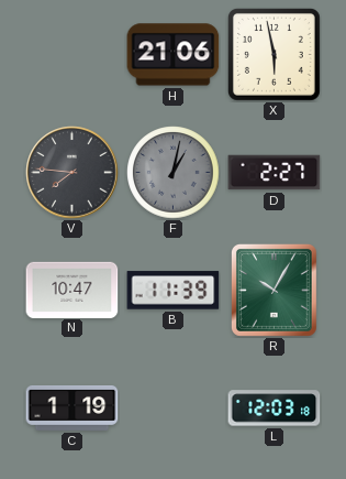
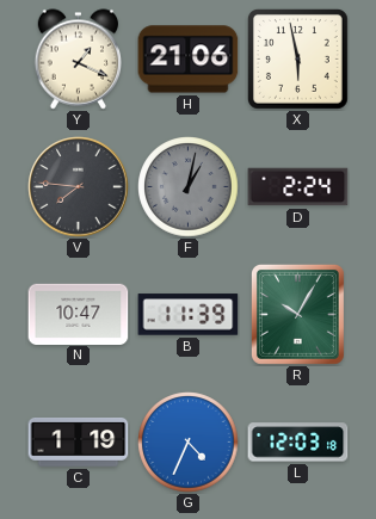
Y: none -> 1:19 (79, 60)
D: 2:27 -> 2:24 (298, 187)
G: none -> 4:34 (189, 443)
